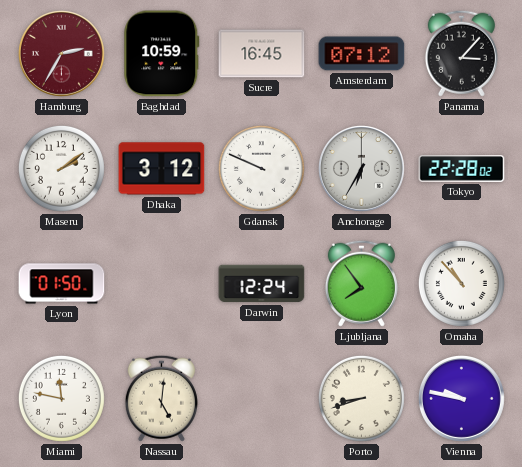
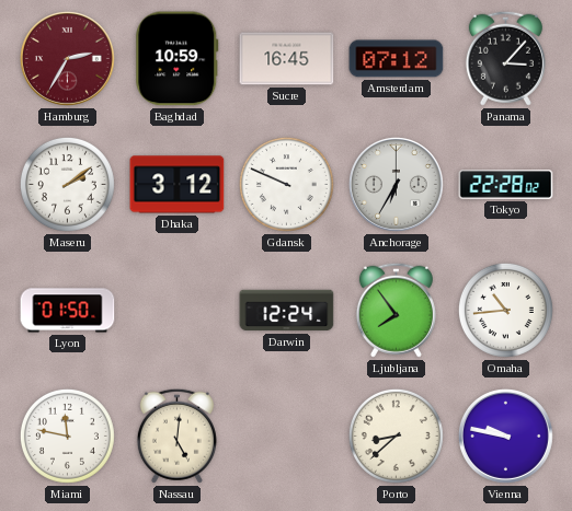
Omaha: 10:53 -> 10:44 (505, 310)
Porto: 8:42 -> 8:38 (396, 435)
